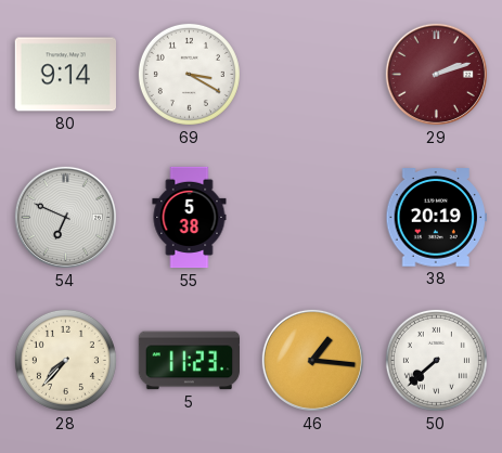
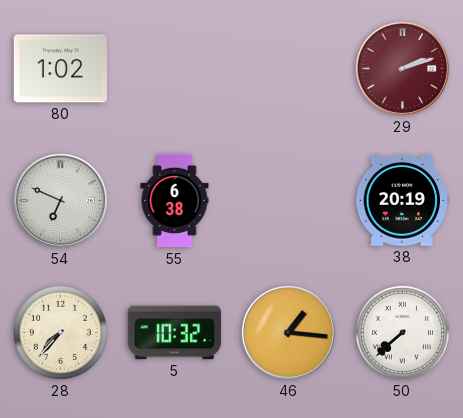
80: 9:14 -> 1:02 (60, 69)
69: 3:20 -> none (189, 74)
55: 5:38 -> 6:38 (175, 201)
5: 11:23 -> 10:32 (174, 333)
